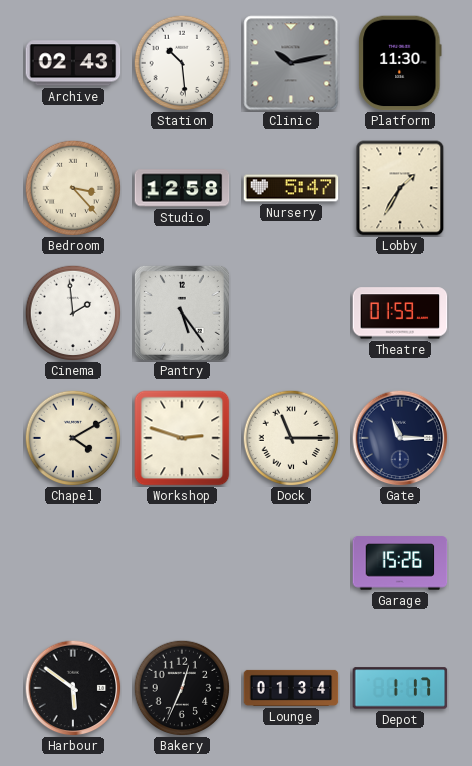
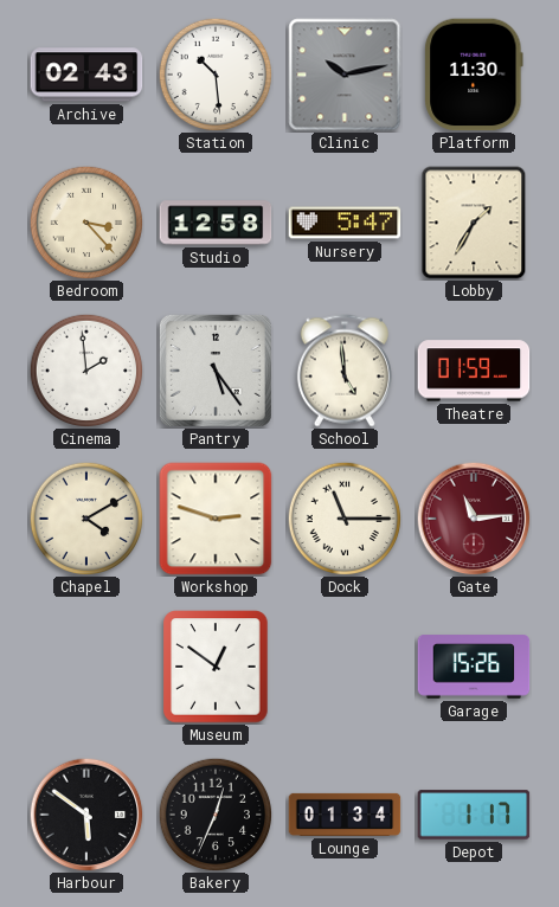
School: none -> 4:59 (345, 371)
Gate: 11:15 -> 11:14 (474, 519)
Gate dial: navy -> burgundy (474, 519)
Museum: none -> 12:51 (216, 667)
